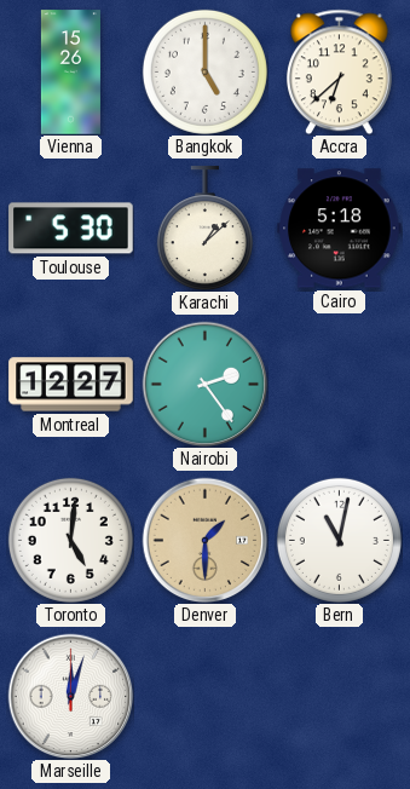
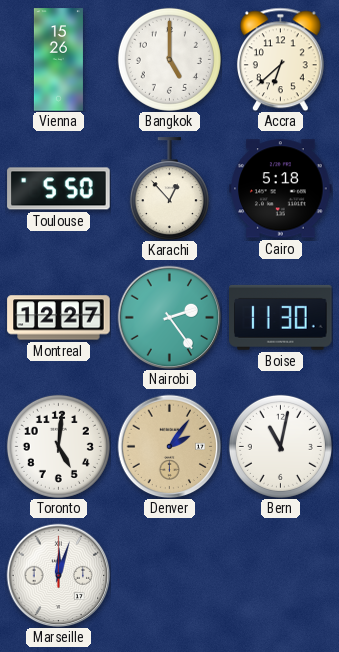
Toulouse: 5:30 -> 5:50 (59, 189)
Karachi: 1:08 -> 12:53 (169, 189)
Boise: none -> 11:30 (281, 317)
Denver: 1:30 -> 2:06 (169, 446)
